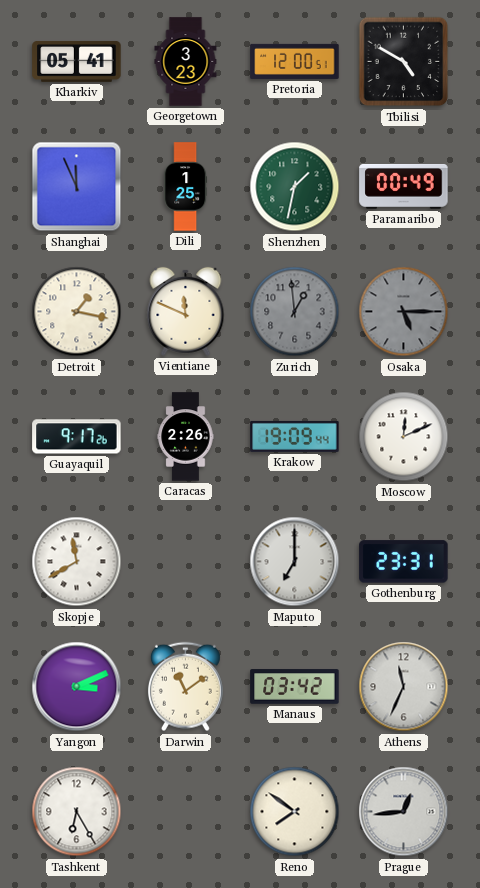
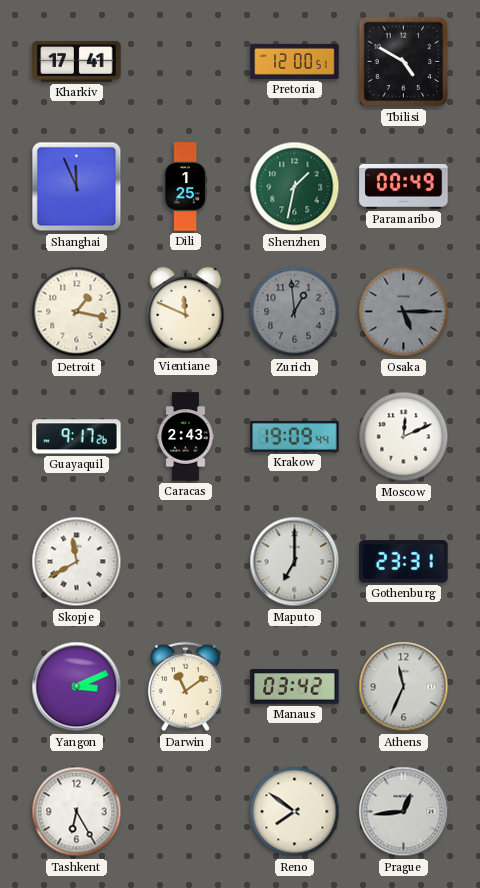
Kharkiv: 05:41 -> 17:41 (77, 61)
Georgetown: 3:23 -> none (186, 62)
Caracas: 2:26 -> 2:43 (186, 437)
